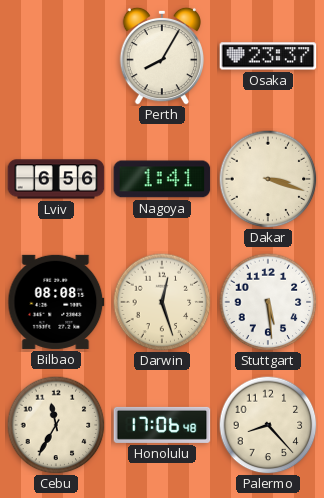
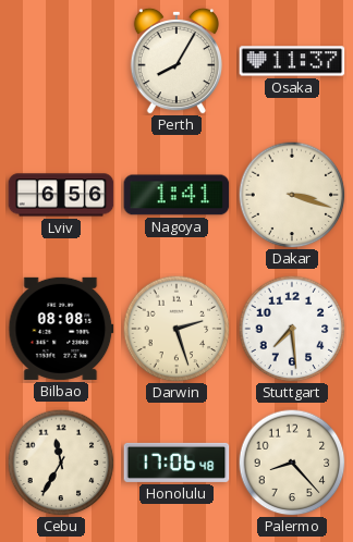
Osaka: 23:37 -> 11:37 (292, 61)
Darwin: 12:27 -> 2:27 (176, 329)
Stuttgart: 5:29 -> 7:29 (292, 329)
